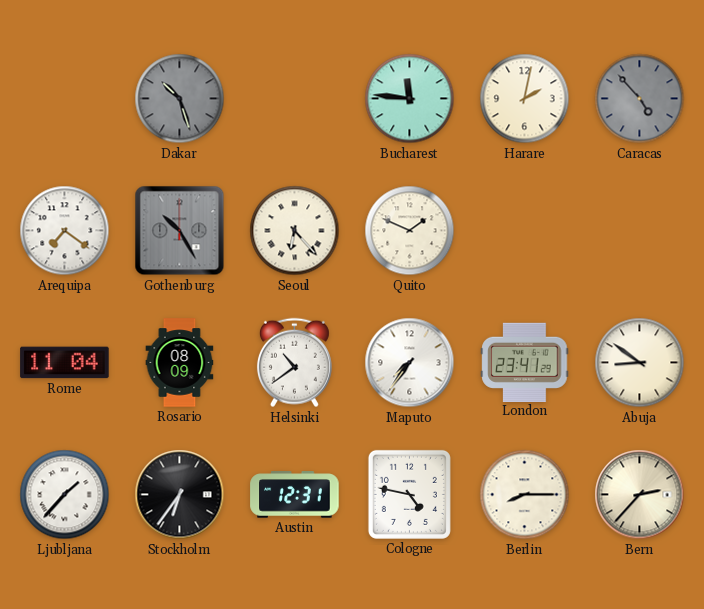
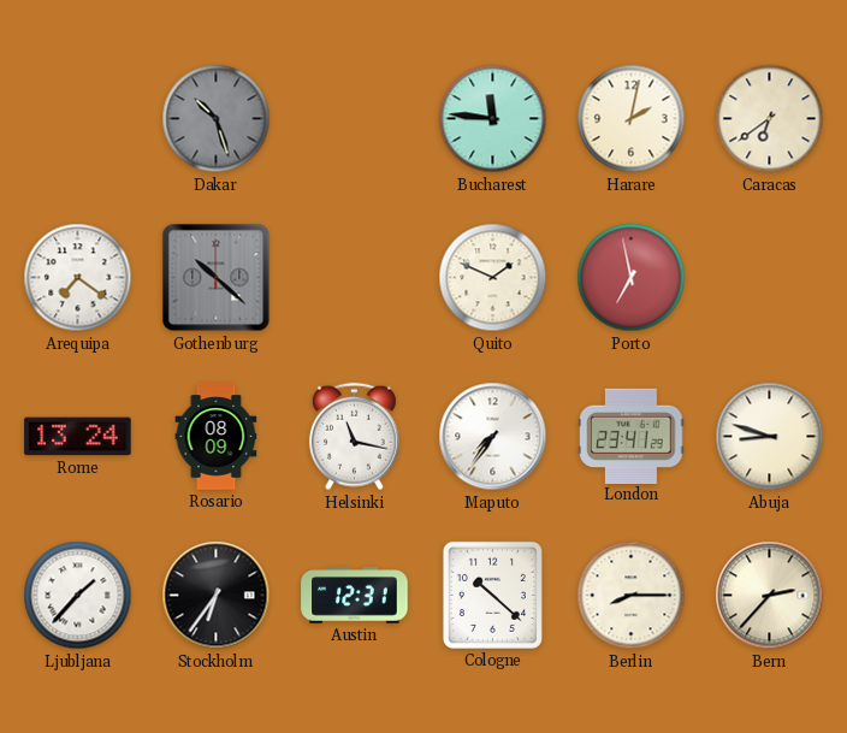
Caracas: 4:53 -> 6:39 (770, 119)
Caracas dial: grey -> cream (770, 119)
Gothenburg: 10:25 -> 10:22 (217, 278)
Seoul: 6:23 -> none (295, 231)
Porto: none -> 6:58 (632, 278)
Rome: 11:04 -> 13:24 (78, 437)
Helsinki: 10:39 -> 11:17 (354, 437)
Abuja: 8:51 -> 8:48 (770, 437)
Cologne: 4:47 -> 10:22 (492, 595)
